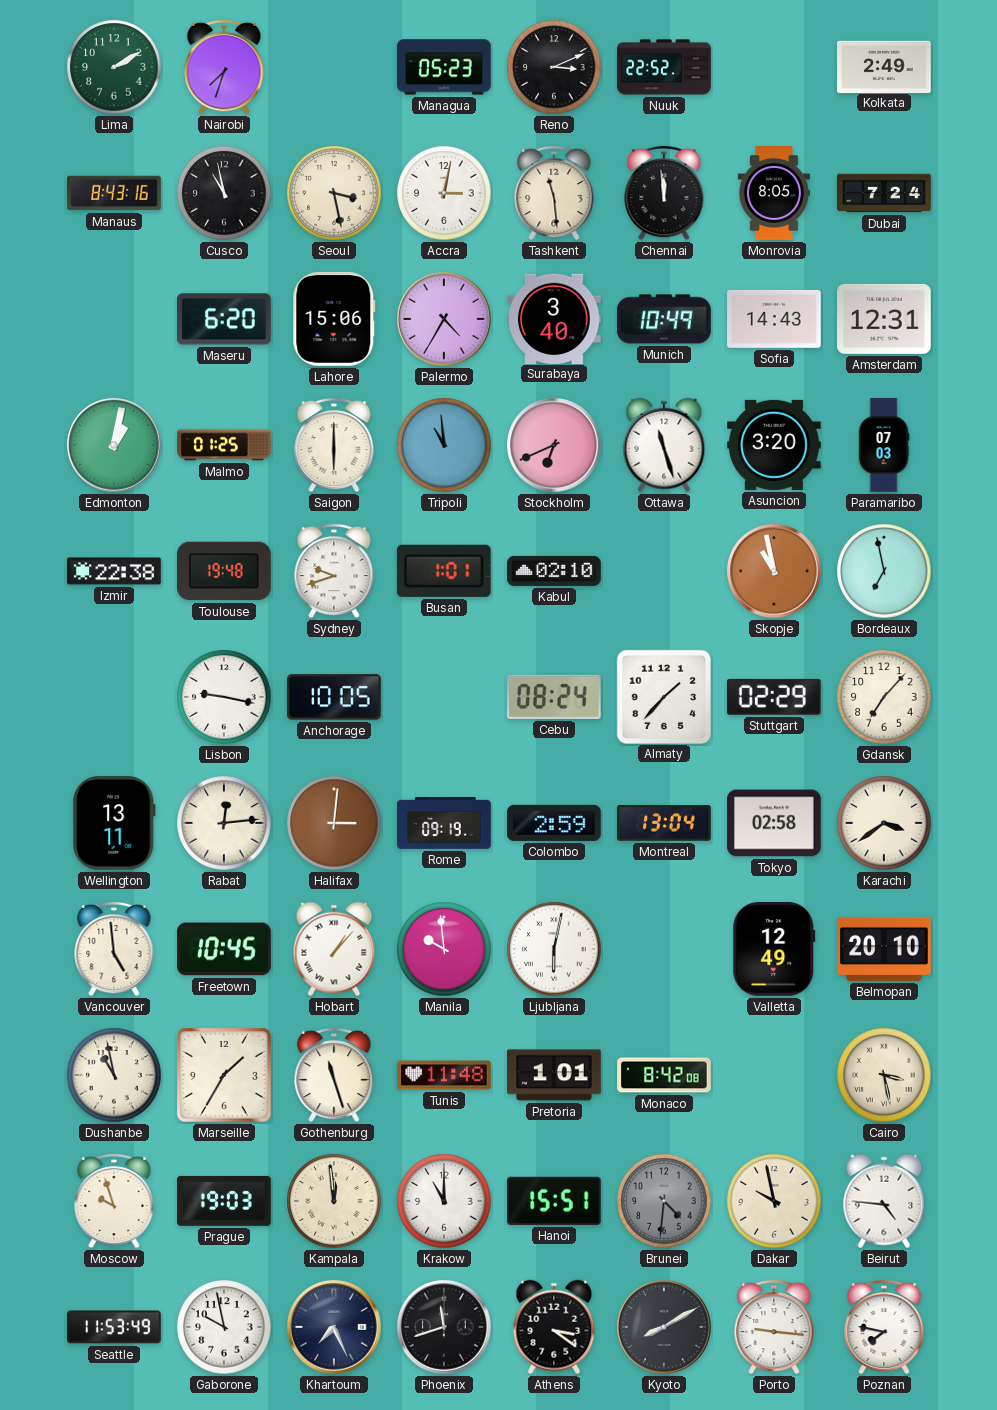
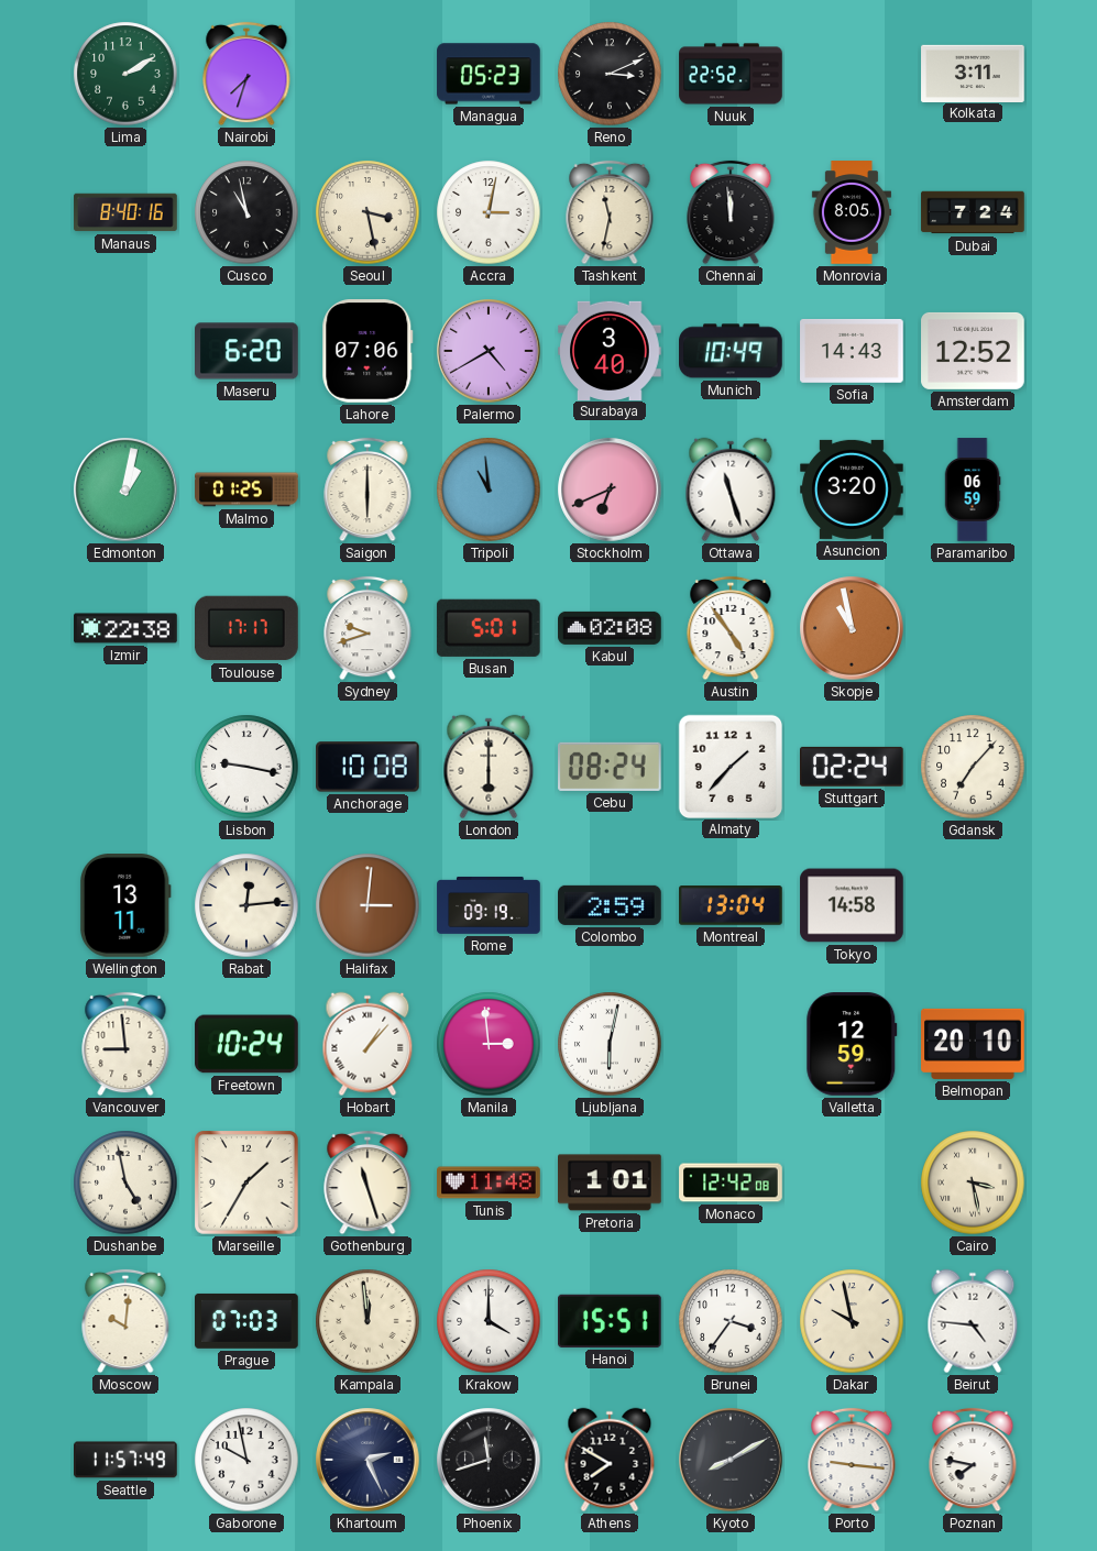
Kolkata: 2:49 -> 3:11 (973, 73)
Manaus: 8:43 -> 8:40 (125, 212)
Tashkent: 11:29 -> 11:32 (610, 212)
Lahore: 15:06 -> 07:06 (368, 352)
Palermo: 4:35 -> 4:40 (489, 351)
Amsterdam: 12:31 -> 12:52 (973, 351)
Paramaribo: 07:03 -> 06:59 (973, 490)
Toulouse: 19:48 -> 17:17 (248, 628)
Busan: 1:01 -> 5:01 (489, 628)
Kabul: 02:10 -> 02:08 (610, 628)
Austin: none -> 4:54 (731, 628)
Bordeaux: 6:58 -> none (884, 571)
Anchorage: 10:05 -> 10:08 (368, 767)
London: none -> 6:00 (489, 767)
Stuttgart: 02:29 -> 02:24 (852, 767)
Tokyo: 02:58 -> 14:58 (852, 905)
Karachi: 3:39 -> none (884, 823)
Vancouver: 4:59 -> 8:59 (125, 1044)
Freetown: 10:45 -> 10:24 (246, 1044)
Manila: 9:59 -> 2:59 (489, 1044)
Valletta: 12:49 -> 12:59 (852, 1045)
Dushanbe: 10:58 -> 4:58 (125, 1182)
Monaco: 8:42 -> 12:42 (731, 1182)
Moscow: 9:57 -> 10:01 (125, 1321)
Prague: 19:03 -> 07:03 (248, 1321)
Krakow: 11:00 -> 4:00 (489, 1321)
Brunei: 4:31 -> 3:36 (731, 1321)
Brunei dial: grey -> white (731, 1321)
Seattle: 11:53 -> 11:57 (127, 1460)
Khartoum: 7:26 -> 2:26 (368, 1460)
Athens: 3:21 -> 7:50 (610, 1460)
